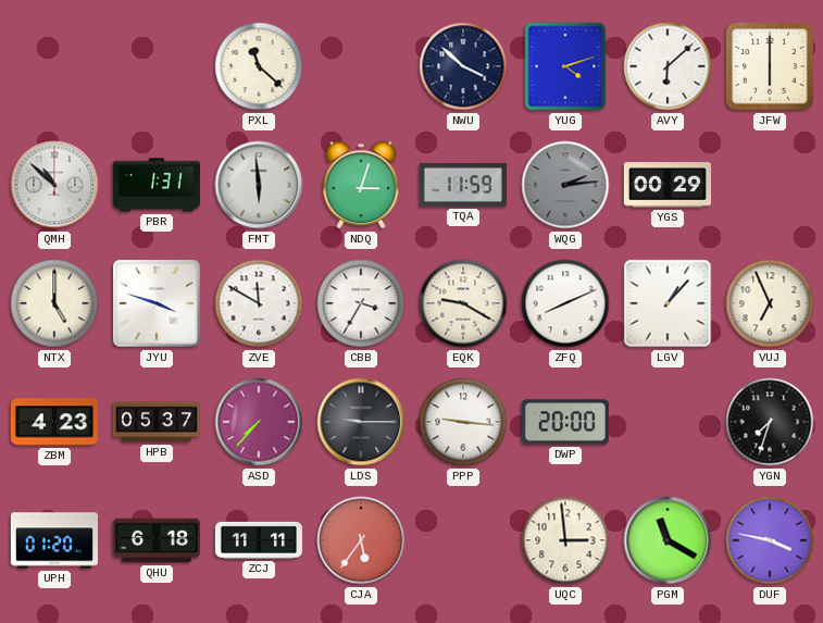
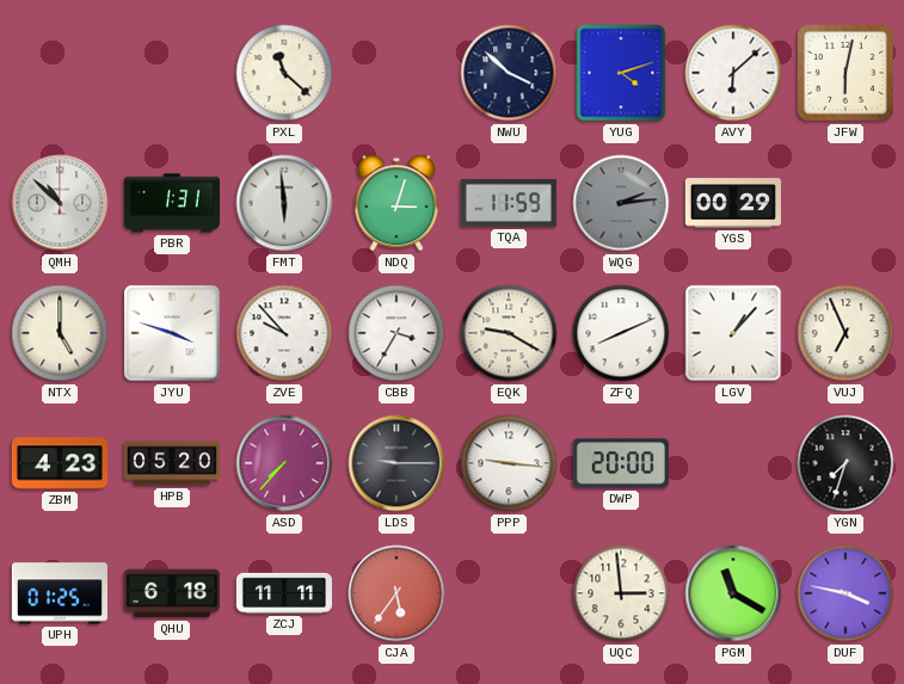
JFW: 6:00 -> 6:02 (845, 73)
ZVE: 11:50 -> 9:53 (284, 333)
HPB: 05:37 -> 05:20 (172, 463)
UPH: 01:20 -> 01:25 (60, 593)
